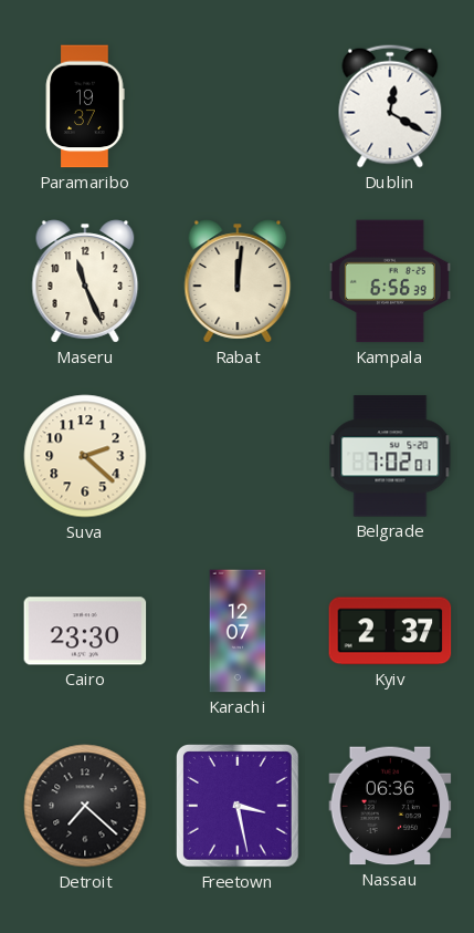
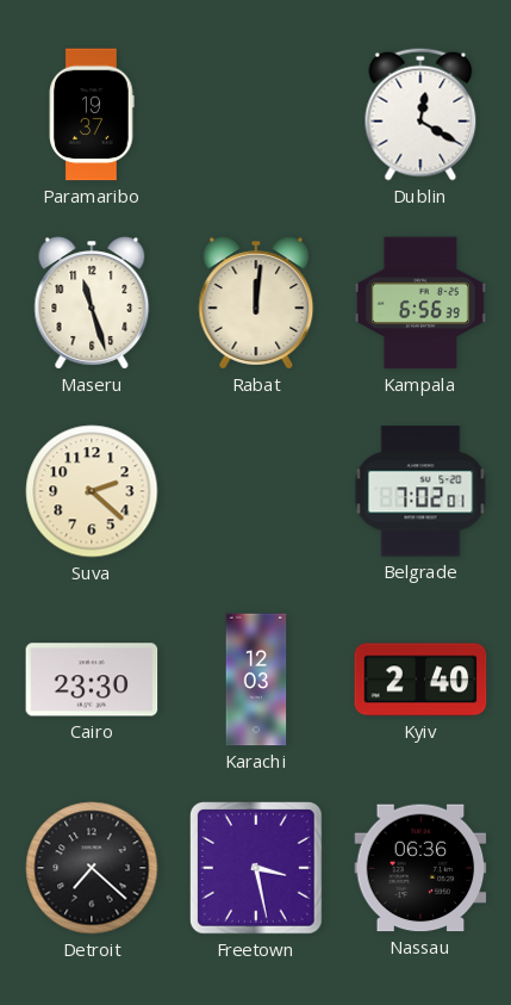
Maseru: 11:26 -> 11:27 (92, 303)
Karachi: 12:07 -> 12:03 (256, 680)
Kyiv: 2:37 -> 2:40 (420, 680)
